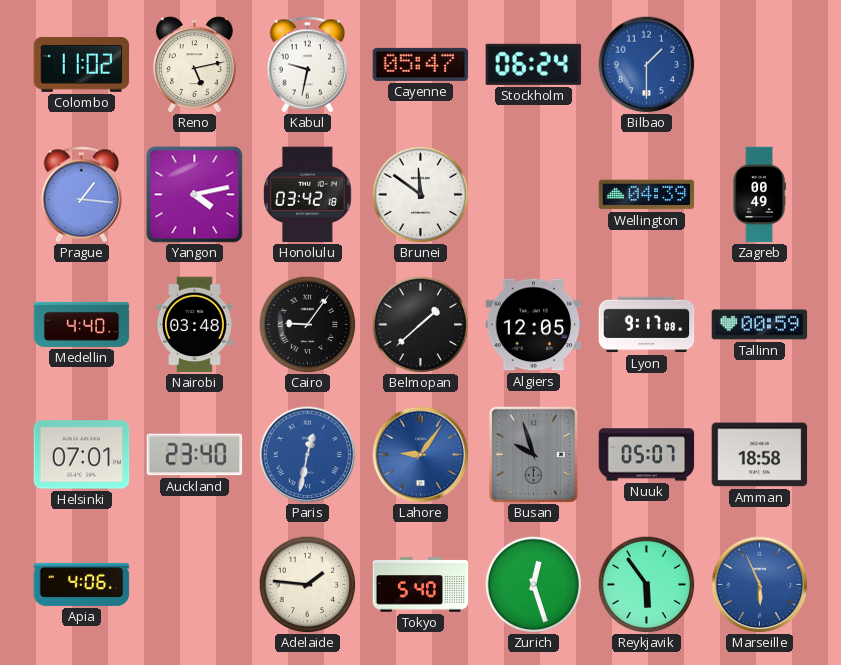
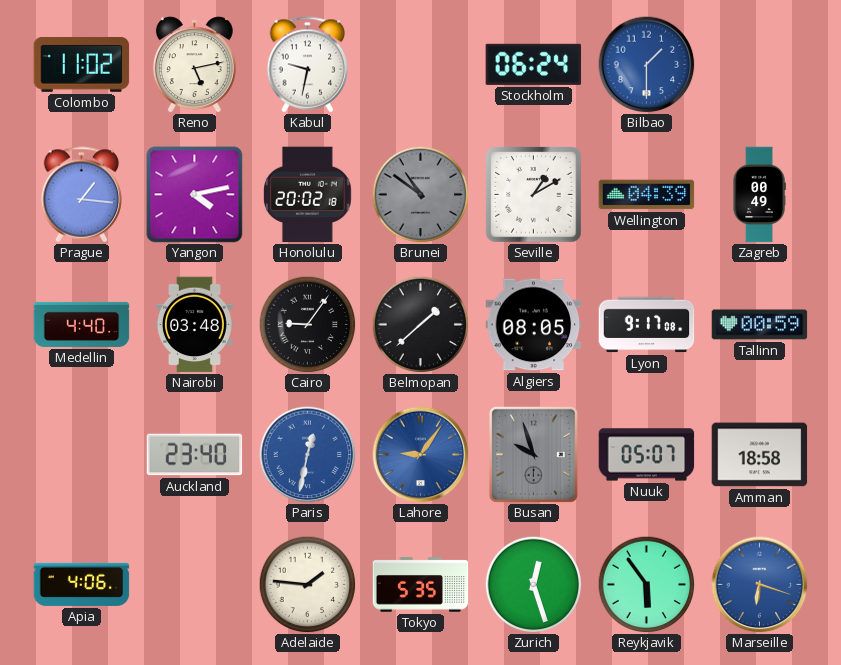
Cayenne: 05:47 -> none (421, 64)
Honolulu: 03:42 -> 20:02 (308, 195)
Brunei: 11:51 -> 10:51 (420, 194)
Brunei dial: white -> grey (420, 194)
Seville: none -> 1:10 (534, 195)
Algiers: 12:05 -> 08:05 (534, 325)
Helsinki: 07:01 -> none (82, 455)
Tokyo: 5:40 -> 5:35 (421, 585)
Marseille: 5:56 -> 6:18 (760, 585)
